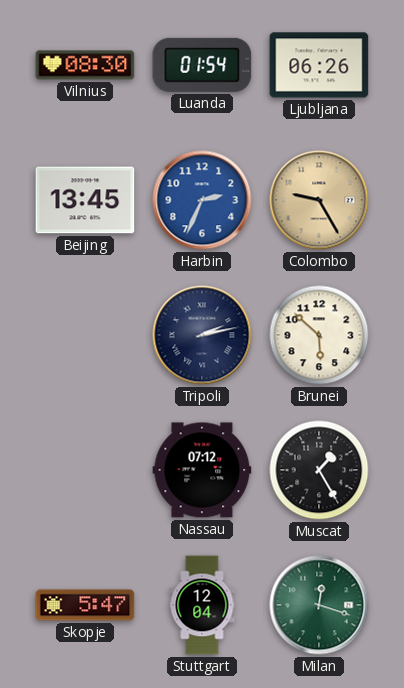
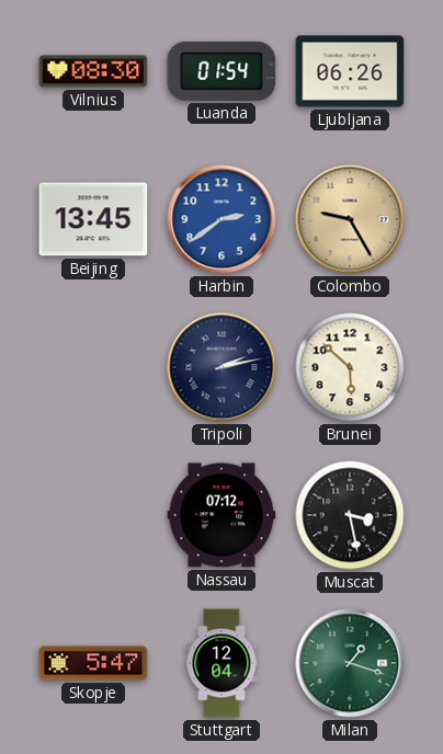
Harbin: 2:34 -> 2:39 (222, 219)
Muscat: 1:25 -> 3:28 (350, 515)
Milan: 12:18 -> 1:18 (350, 663)
